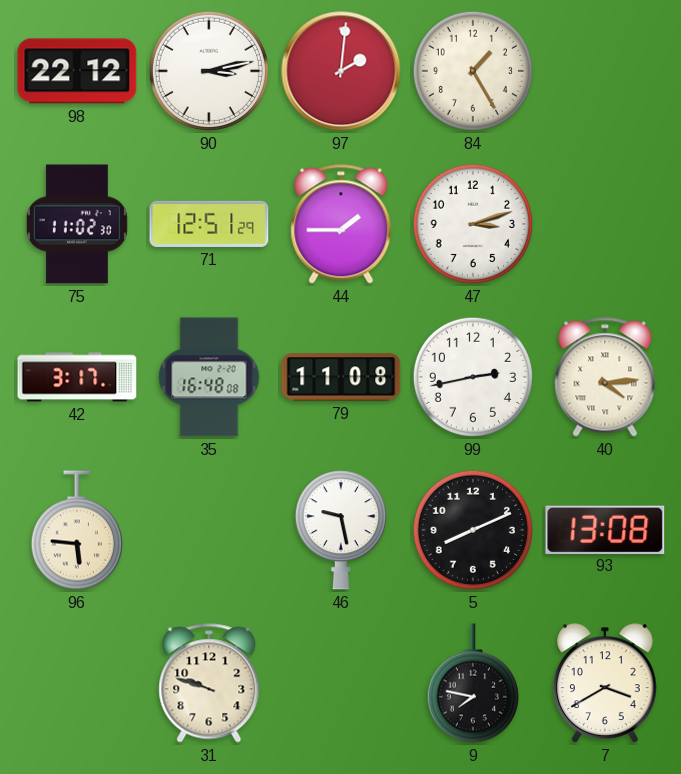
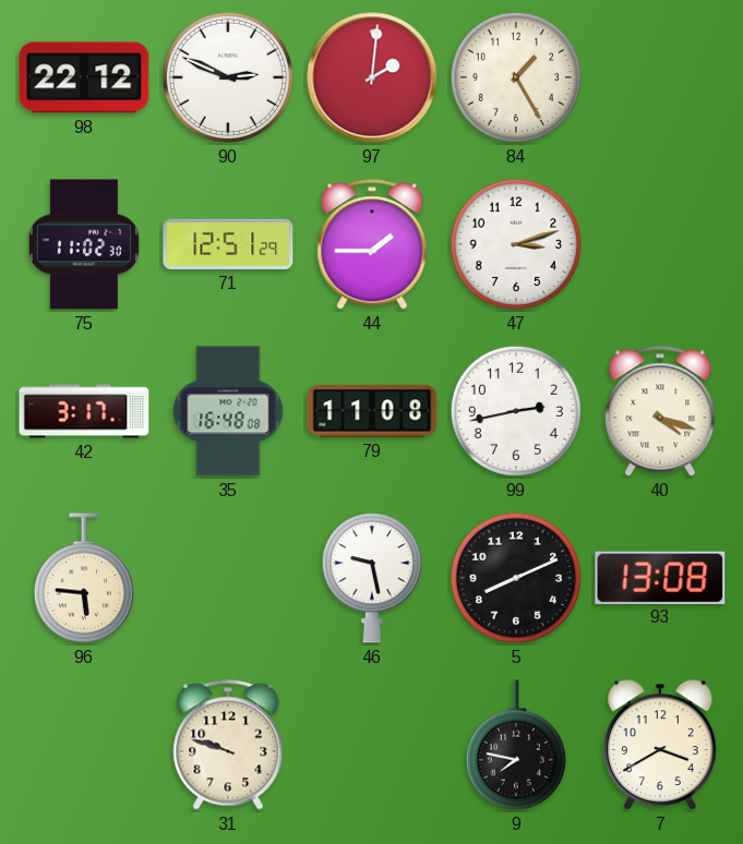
90: 3:13 -> 2:49 (228, 77)
40: 4:14 -> 4:18 (660, 411)
